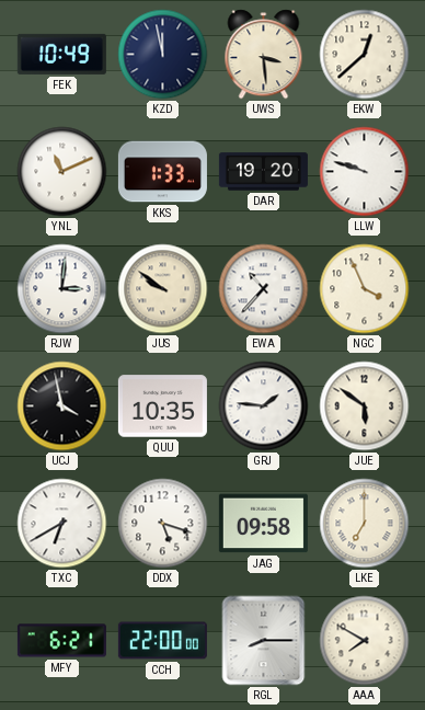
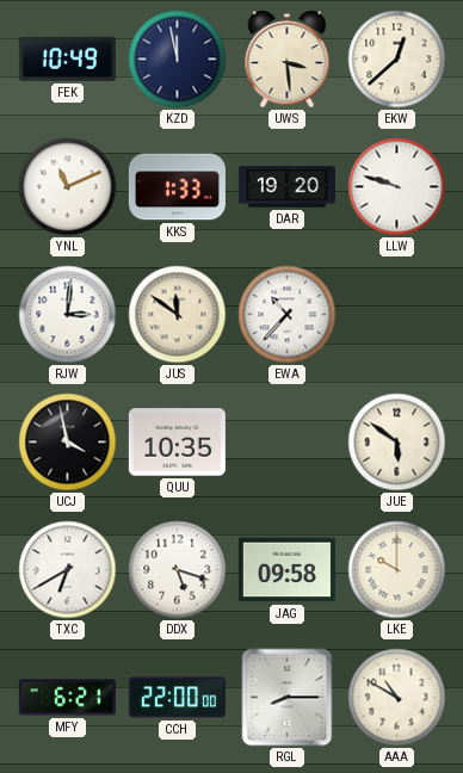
JUS: 9:51 -> 11:51 (178, 315)
NGC: 3:56 -> none (365, 289)
GRJ: 1:46 -> none (264, 406)
LKE: 7:00 -> 10:00 (397, 570)
AAA: 7:50 -> 10:50 (397, 698)
